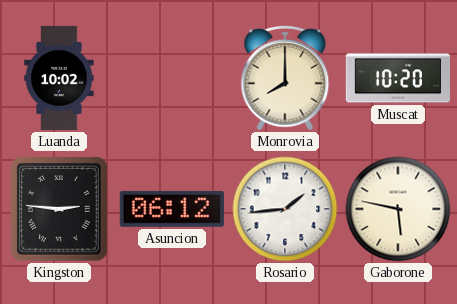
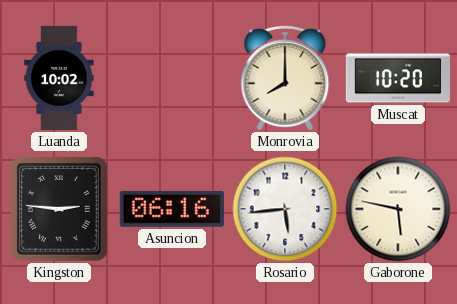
Asuncion: 06:12 -> 06:16 (172, 209)
Rosario: 1:44 -> 5:44 (285, 209)
